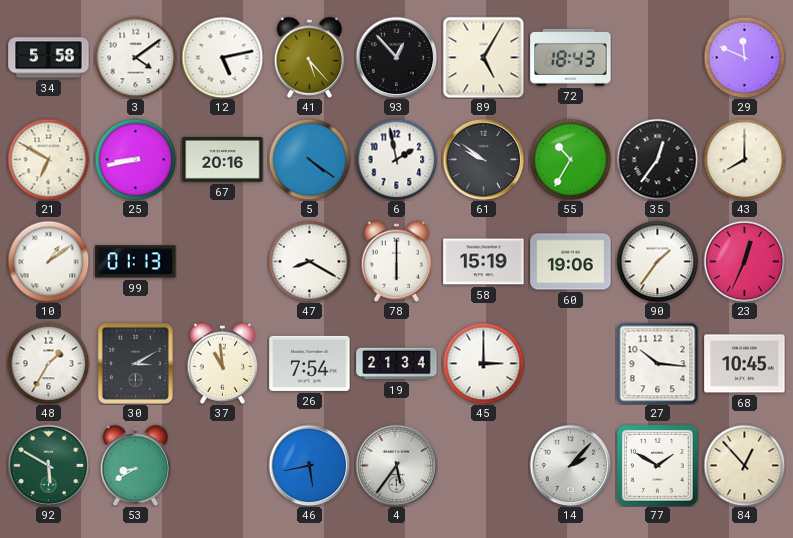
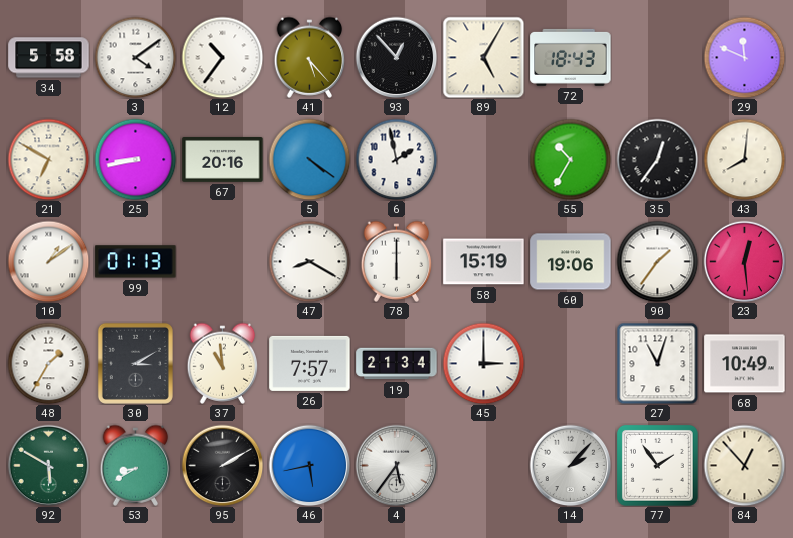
12: 5:13 -> 10:36 (222, 57)
61: 9:51 -> none (483, 159)
43: 8:00 -> 8:01 (744, 159)
23: 12:34 -> 12:29 (744, 261)
26: 7:54 -> 7:57 (310, 363)
27: 10:16 -> 11:03 (657, 363)
68: 10:45 -> 10:49 (745, 364)
95: none -> 2:10 (222, 465)
77: 1:50 -> 1:54 (657, 465)
